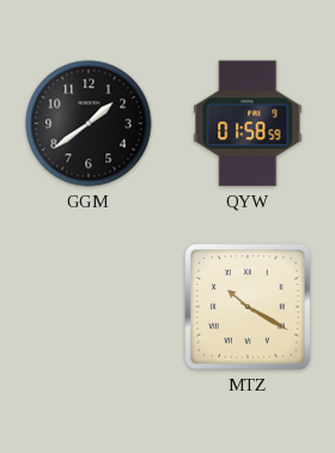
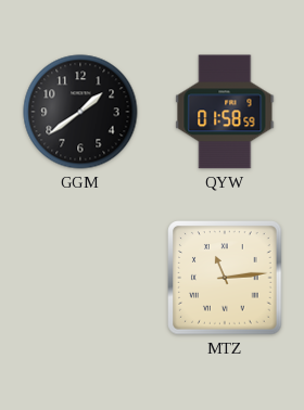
MTZ: 10:20 -> 11:14 (225, 278)
